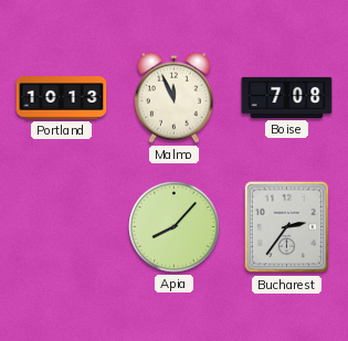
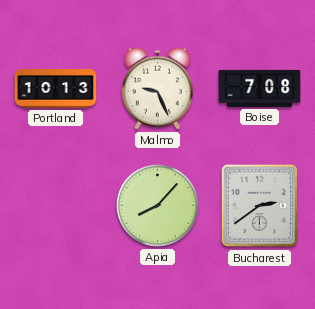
Malmo: 11:56 -> 9:26 (157, 88)
Bucharest: 2:36 -> 2:39 (260, 206)
